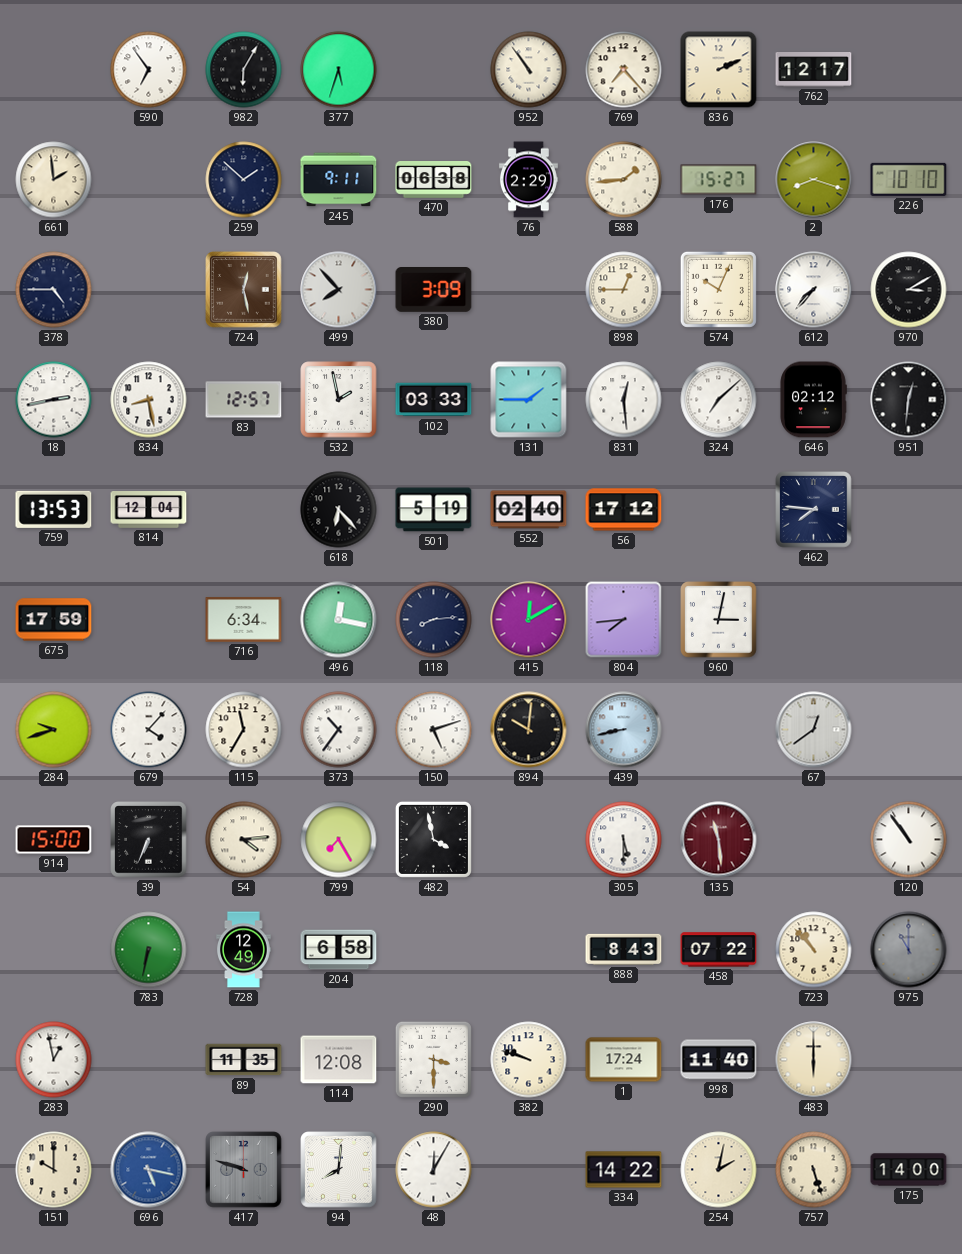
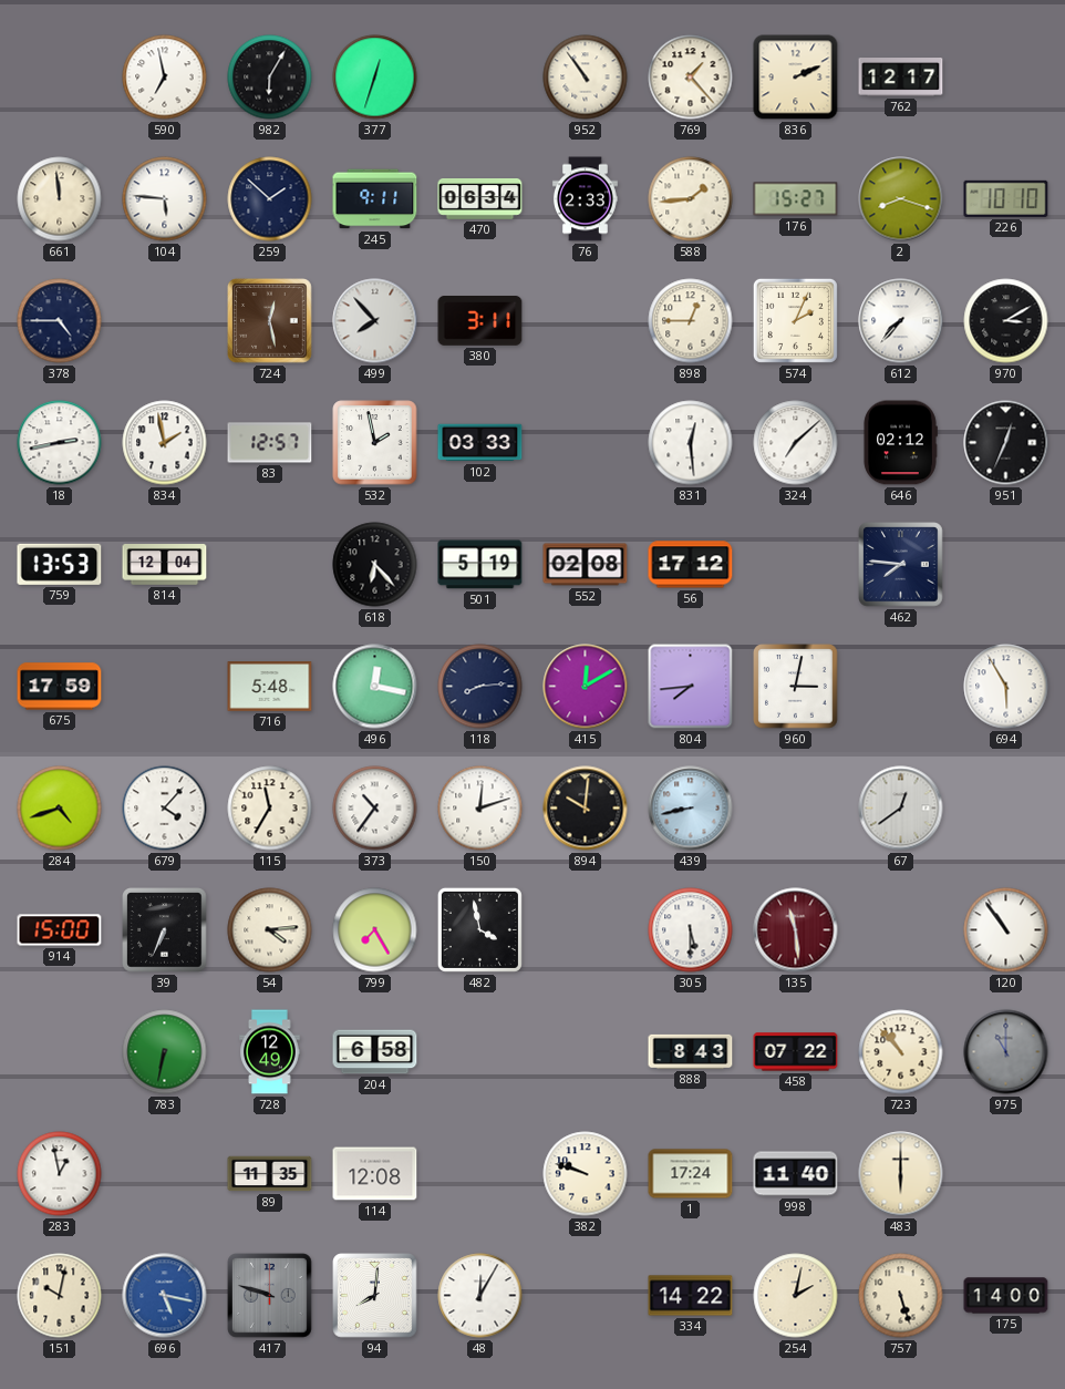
590: 6:54 -> 6:58 (165, 78)
377: 5:33 -> 12:33 (375, 78)
769: 7:23 -> 1:23 (691, 78)
661: 1:59 -> 11:59 (60, 199)
104: none -> 5:46 (165, 199)
470: 06:38 -> 06:34 (480, 199)
76: 2:29 -> 2:33 (585, 199)
380: 3:09 -> 3:11 (480, 321)
574: 10:04 -> 2:04 (795, 320)
834: 8:28 -> 1:58 (165, 443)
131: 1:45 -> none (529, 400)
951: 12:31 -> 12:34 (1006, 443)
552: 02:40 -> 02:08 (586, 565)
716: 6:34 -> 5:48 (270, 687)
694: none -> 5:55 (1006, 687)
284: 9:42 -> 4:42 (60, 809)
150: 5:12 -> 12:12 (480, 809)
290: 3:30 -> none (433, 1059)
151: 10:00 -> 10:02 (60, 1296)
